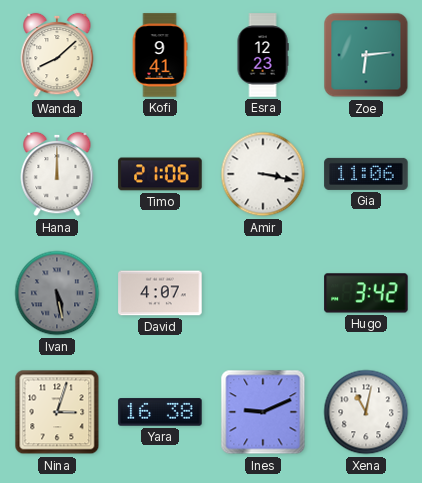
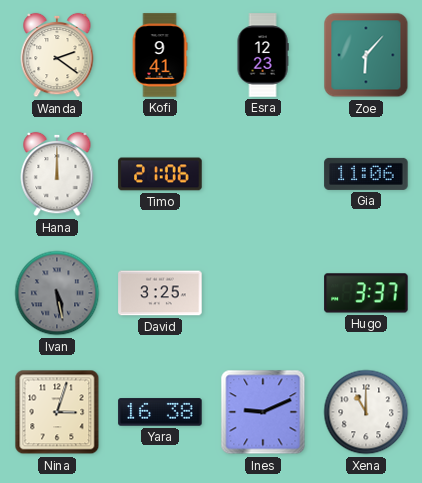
Wanda: 8:08 -> 2:21 (57, 55)
Zoe: 6:14 -> 6:07 (366, 55)
Amir: 3:17 -> none (263, 174)
David: 4:07 -> 3:25 (160, 293)
Hugo: 3:42 -> 3:37 (366, 293)
Xena: 11:02 -> 11:00 (366, 412)
